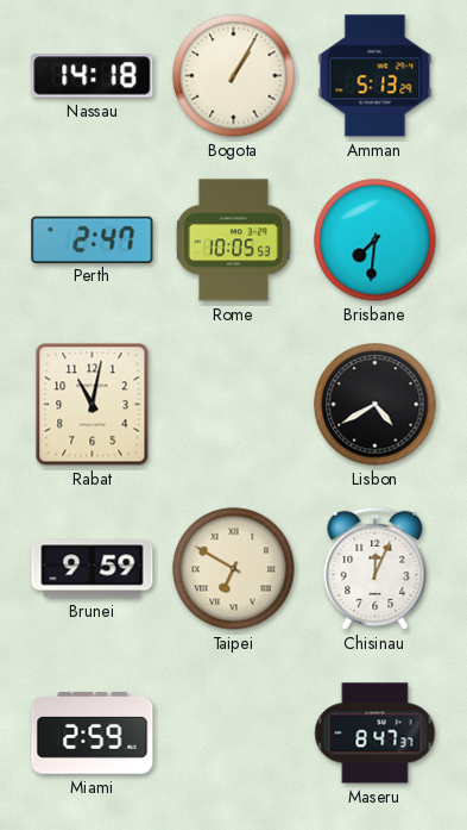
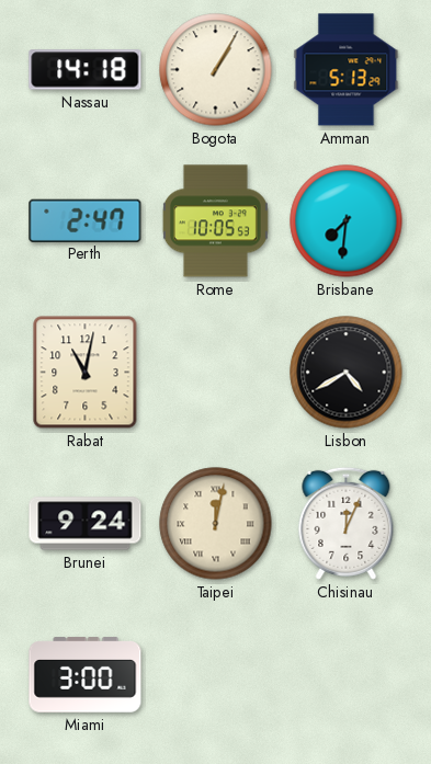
Brunei: 9:59 -> 9:24 (86, 524)
Taipei: 6:50 -> 12:02 (216, 524)
Miami: 2:59 -> 3:00 (86, 675)
Maseru: 8:47 -> none (376, 734)
